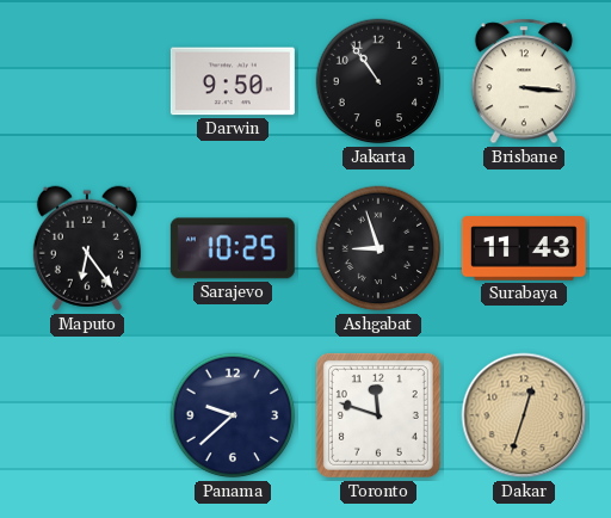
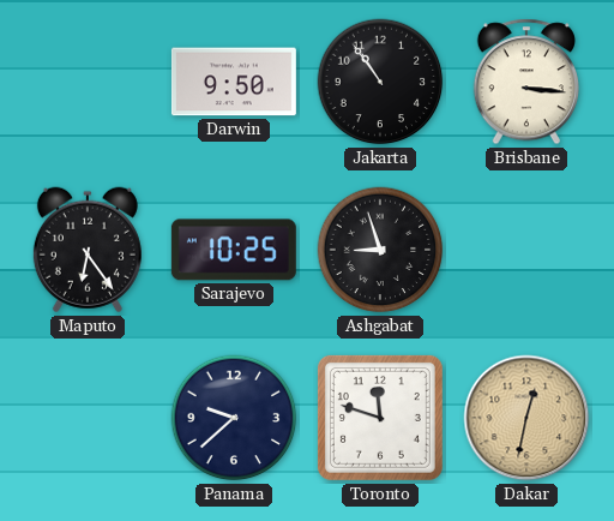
Surabaya: 11:43 -> none (524, 248)
Dakar: 12:33 -> 12:32 (526, 418)
